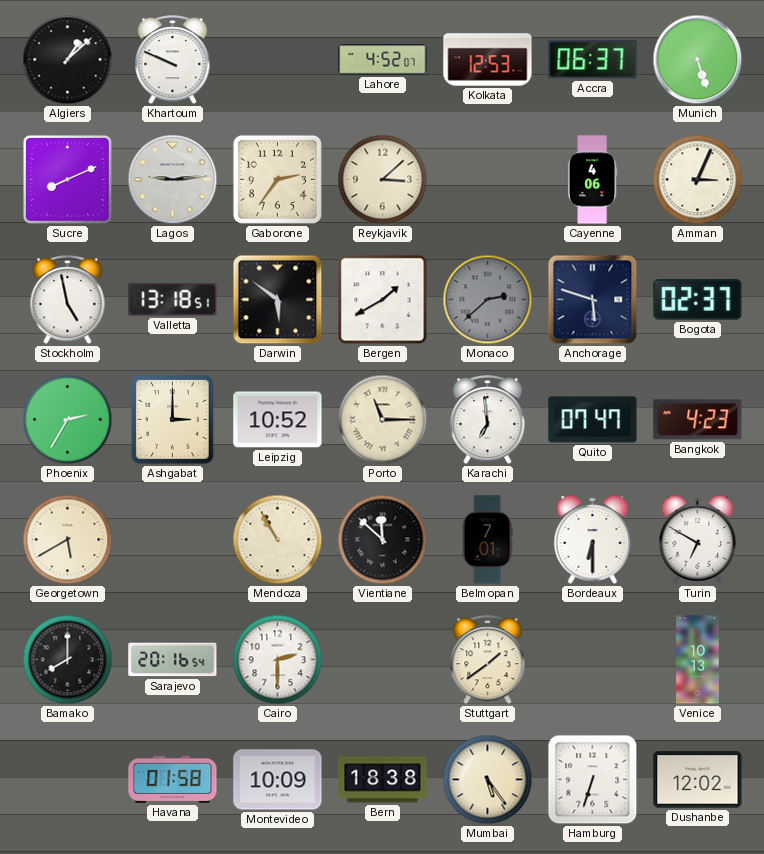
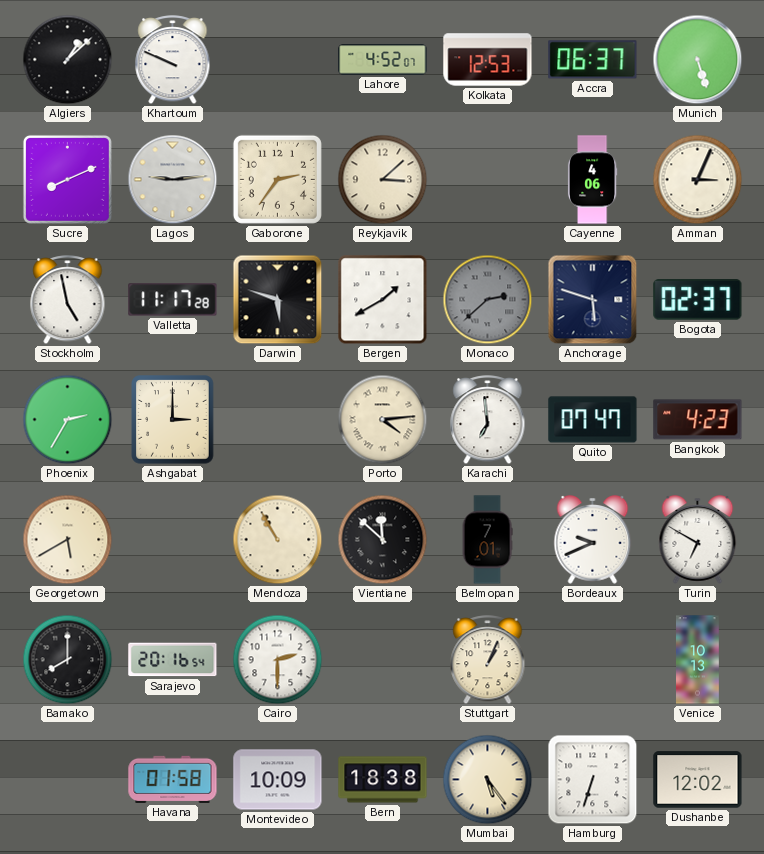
Valletta: 13:18 -> 11:17 (173, 300)
Darwin: 5:51 -> 5:48 (278, 300)
Leipzig: 10:52 -> none (278, 420)
Porto: 11:15 -> 4:14 (383, 420)
Bordeaux: 6:30 -> 9:41 (593, 540)
Stuttgart: 1:39 -> 1:04 (488, 660)
